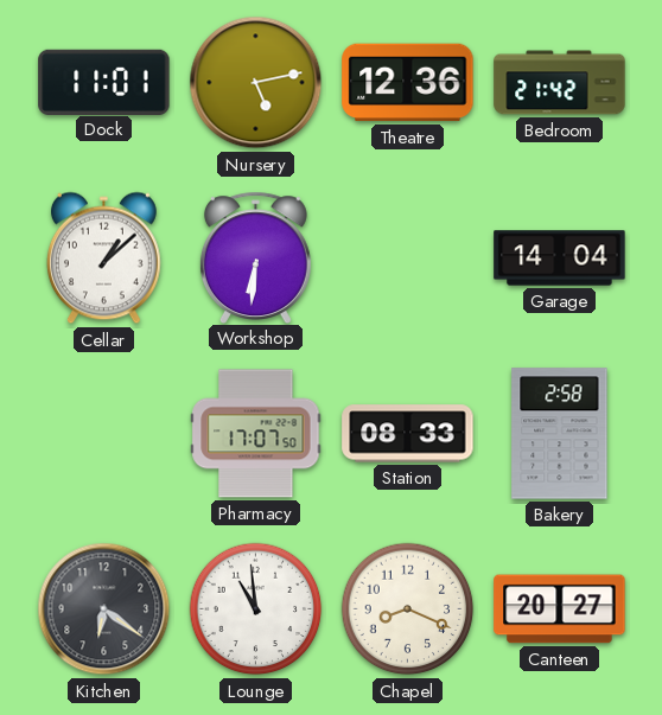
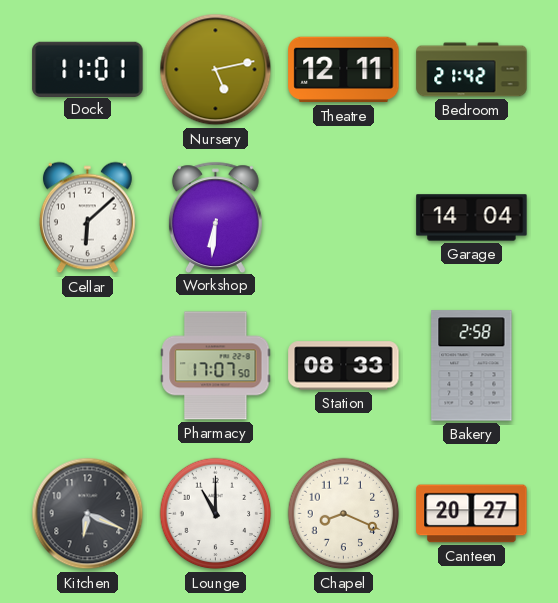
Theatre: 12:36 -> 12:11 (344, 70)
Cellar: 1:08 -> 6:08 (87, 218)
Kitchen: 6:21 -> 6:19 (88, 514)
Lounge: 10:59 -> 11:00 (216, 514)
